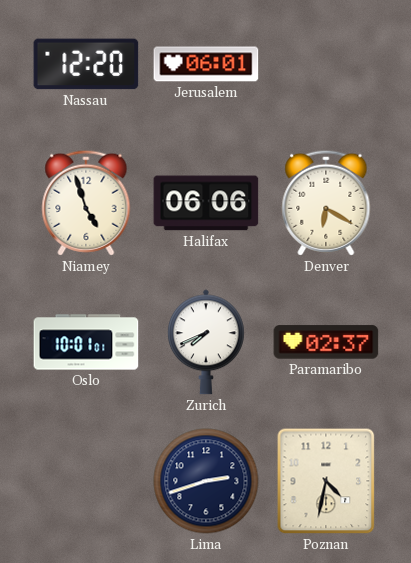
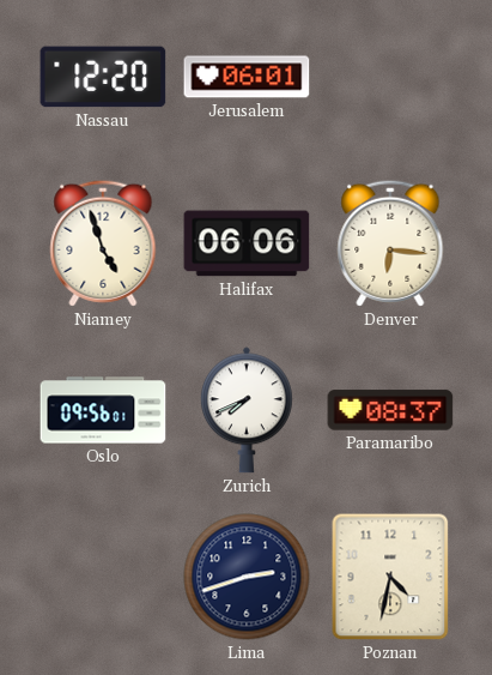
Denver: 6:20 -> 6:16 (390, 243)
Oslo: 10:01 -> 09:56 (103, 410)
Paramaribo: 02:37 -> 08:37 (390, 410)
